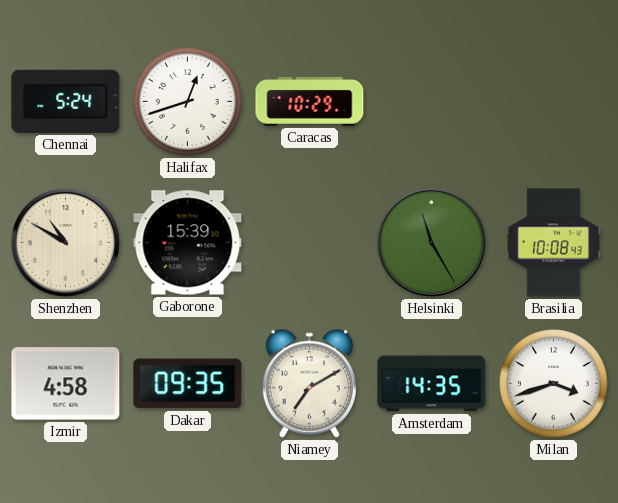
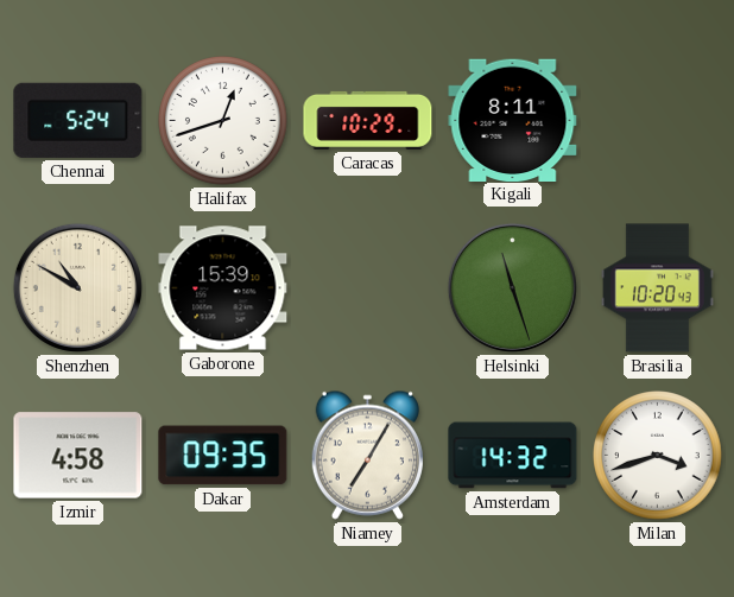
Kigali: none -> 8:11 (513, 120)
Helsinki: 11:25 -> 11:27 (512, 287)
Brasilia: 10:08 -> 10:20 (657, 288)
Niamey: 7:10 -> 7:05 (367, 455)
Amsterdam: 14:35 -> 14:32 (513, 456)
